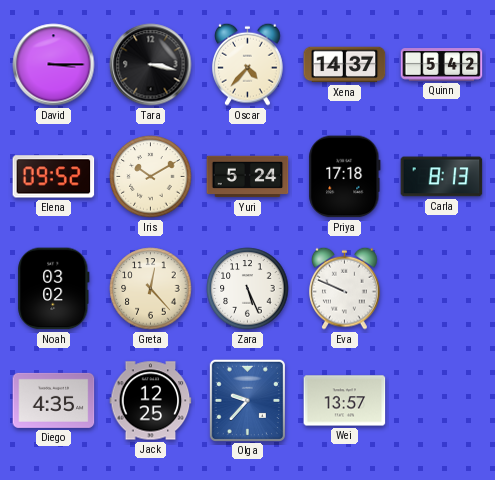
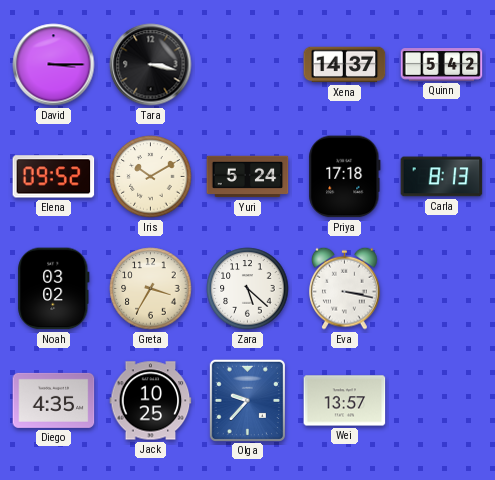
Oscar: 4:37 -> none (248, 64)
Greta: 12:23 -> 3:35 (151, 289)
Zara: 5:26 -> 5:22 (248, 289)
Eva: 9:49 -> 3:17 (345, 288)
Jack: 12:25 -> 10:25 (151, 401)
